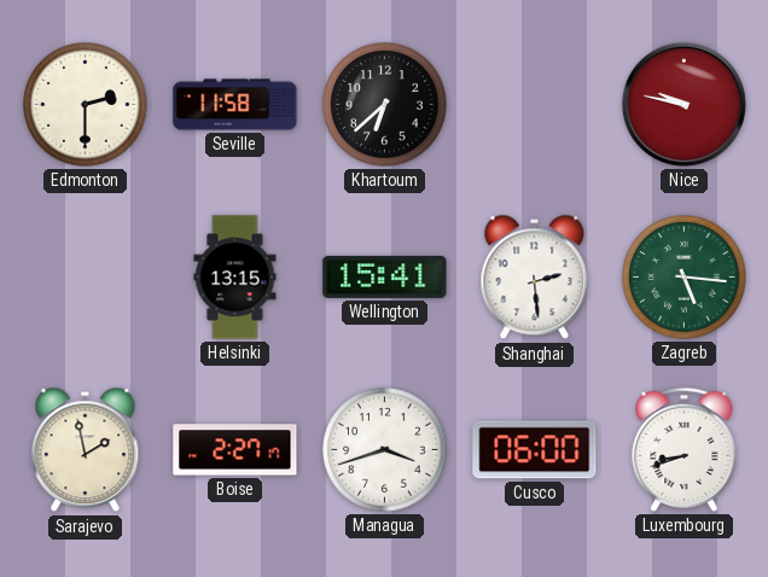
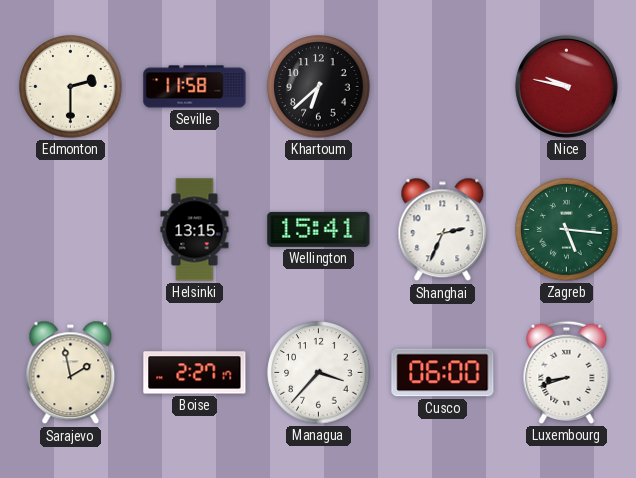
Shanghai: 2:29 -> 2:34 (443, 230)
Managua: 3:42 -> 3:37 (319, 373)
